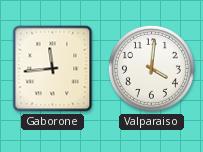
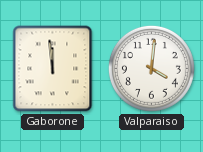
Gaborone: 11:44 -> 11:59 (53, 69)
